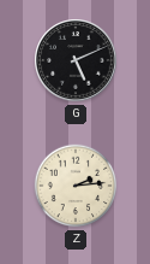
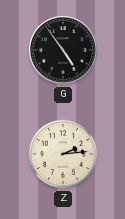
G: 5:11 -> 4:54 (63, 50)
